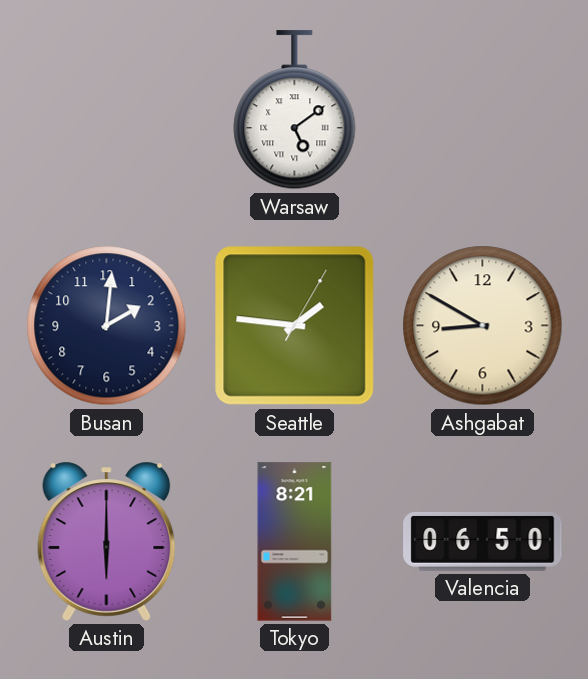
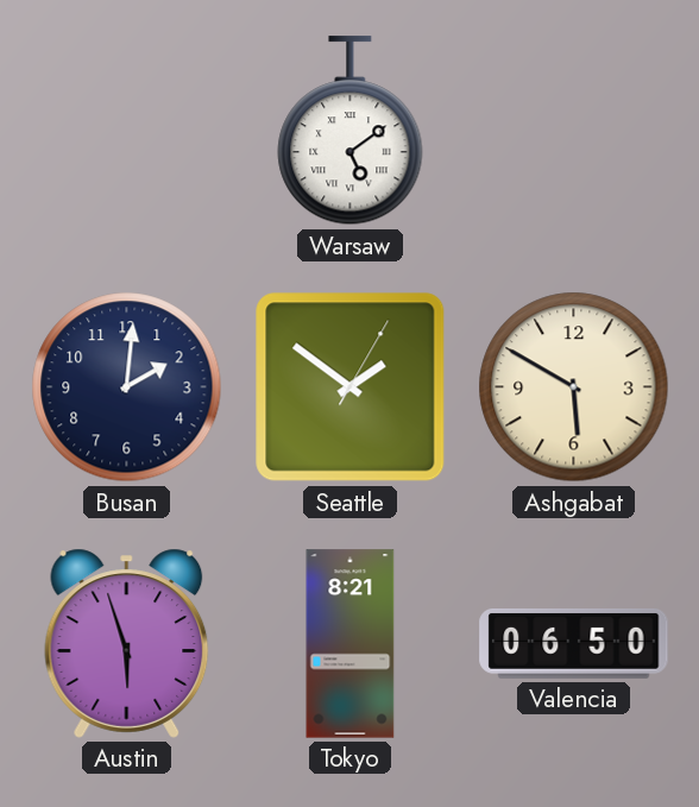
Seattle: 1:46 -> 1:51 (351, 387)
Ashgabat: 8:50 -> 5:50 (574, 387)
Austin: 6:00 -> 5:57 (127, 643)
